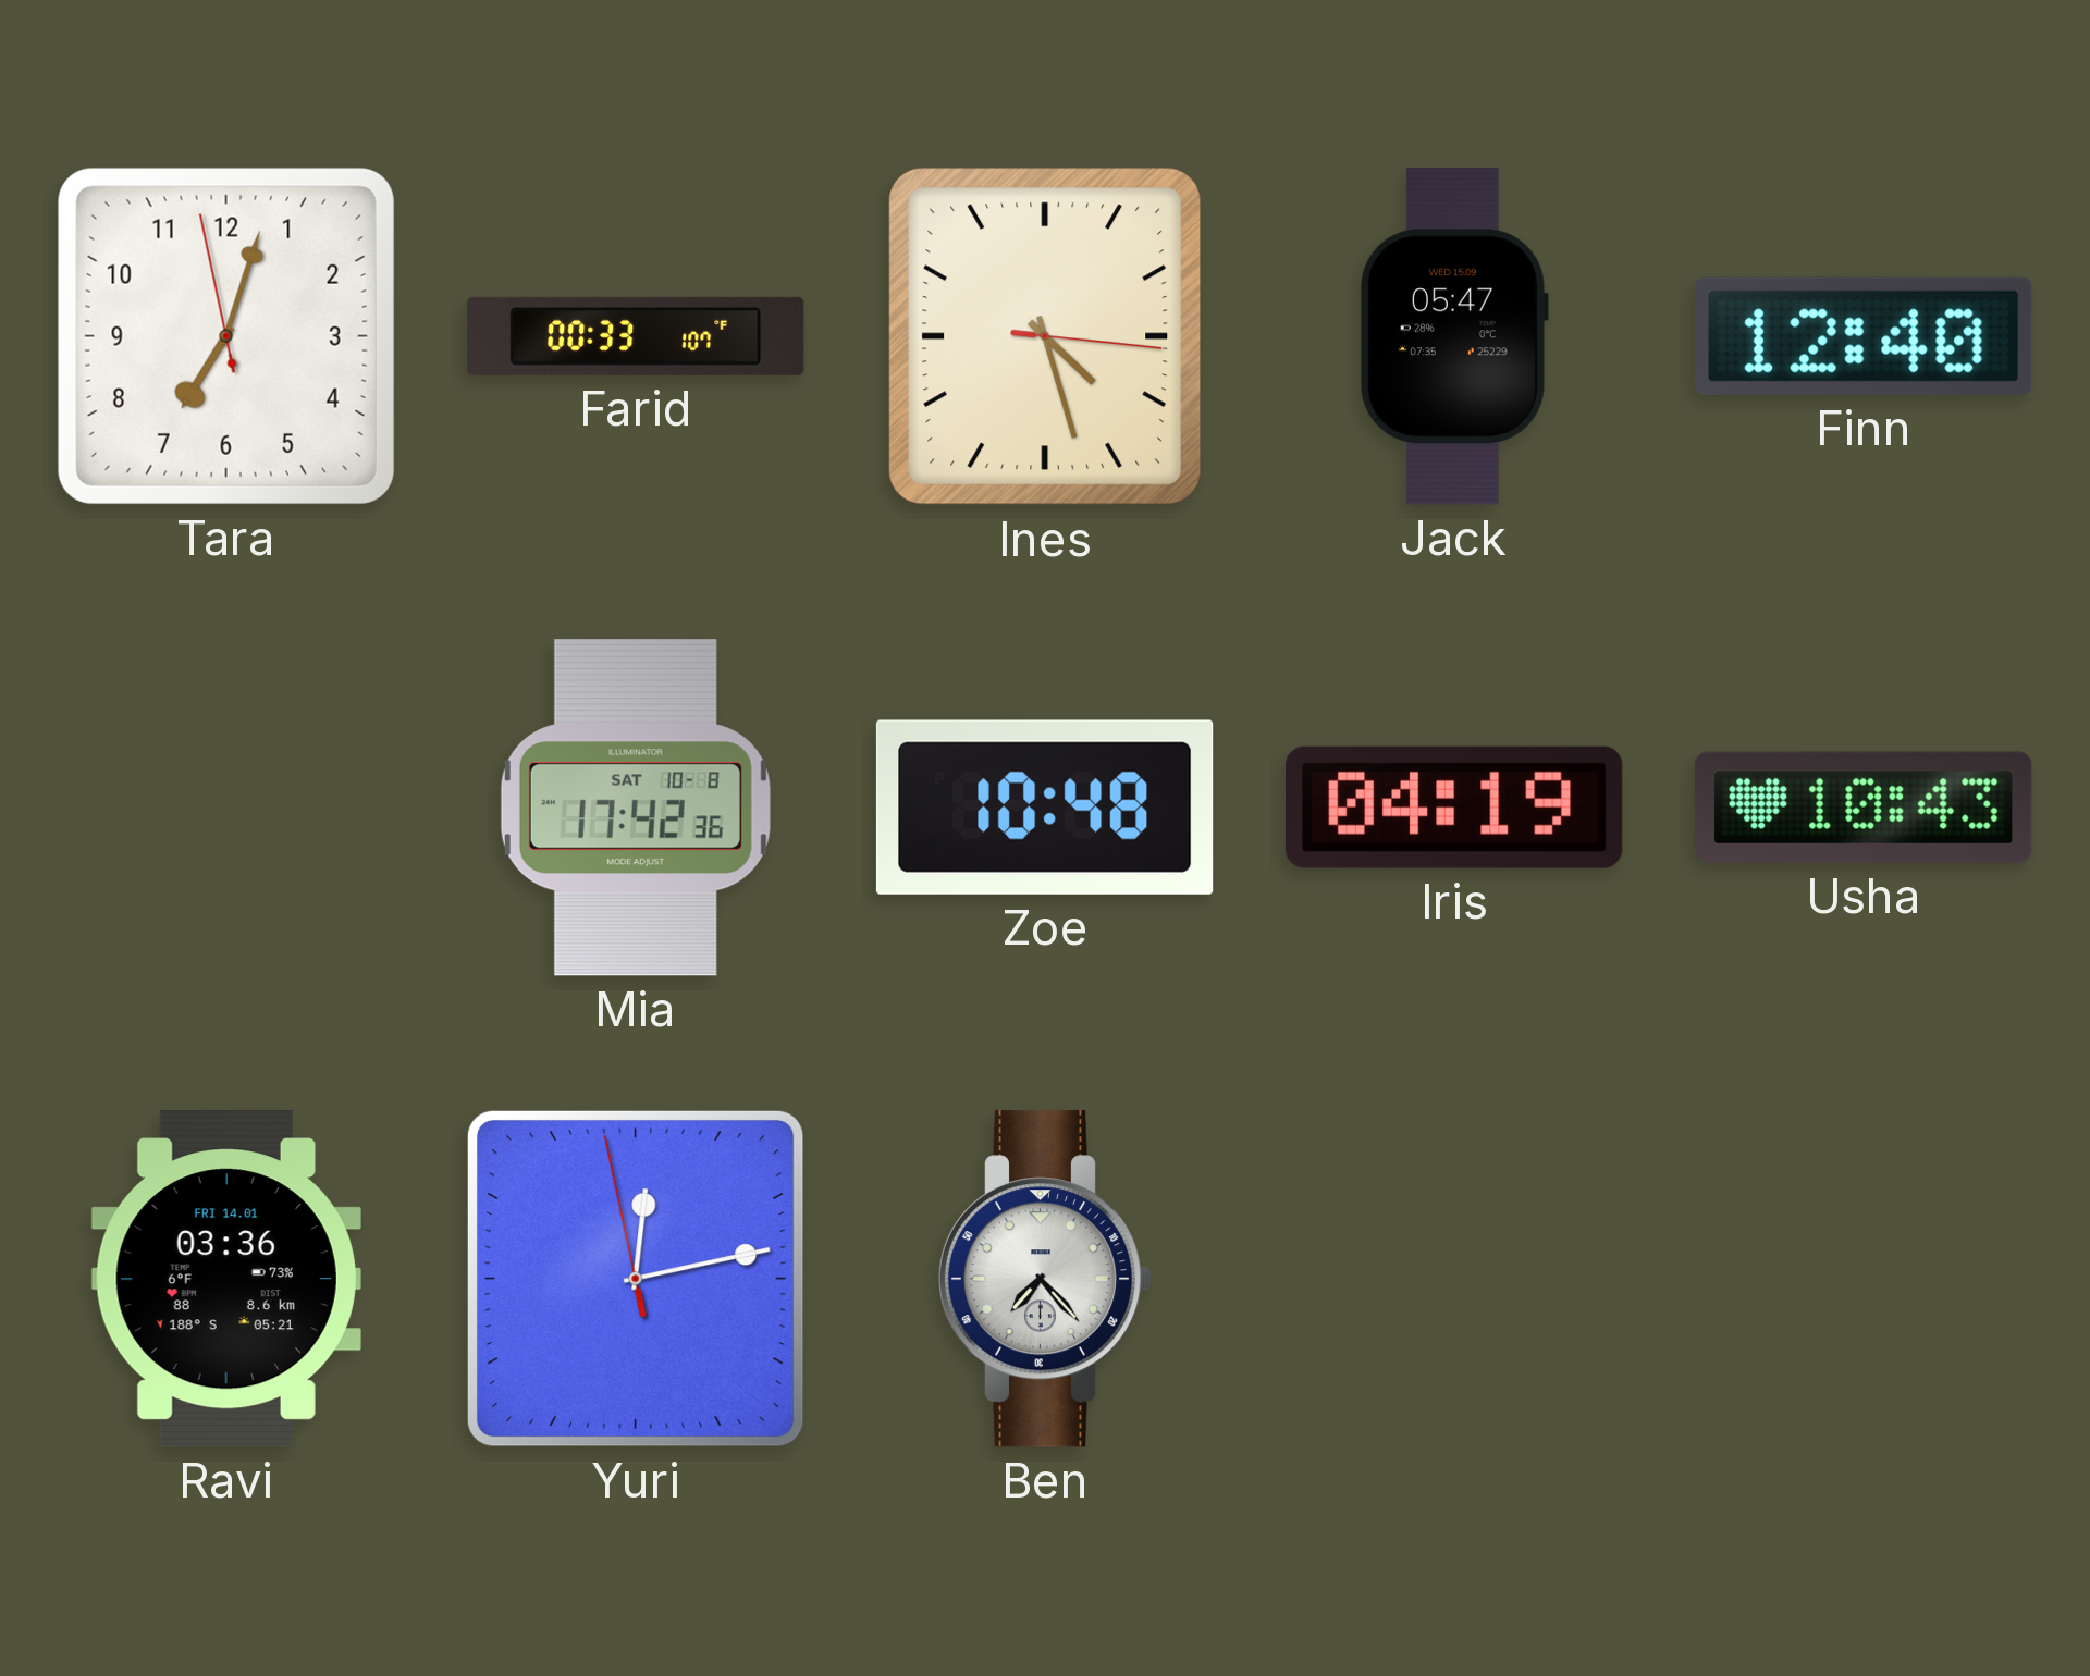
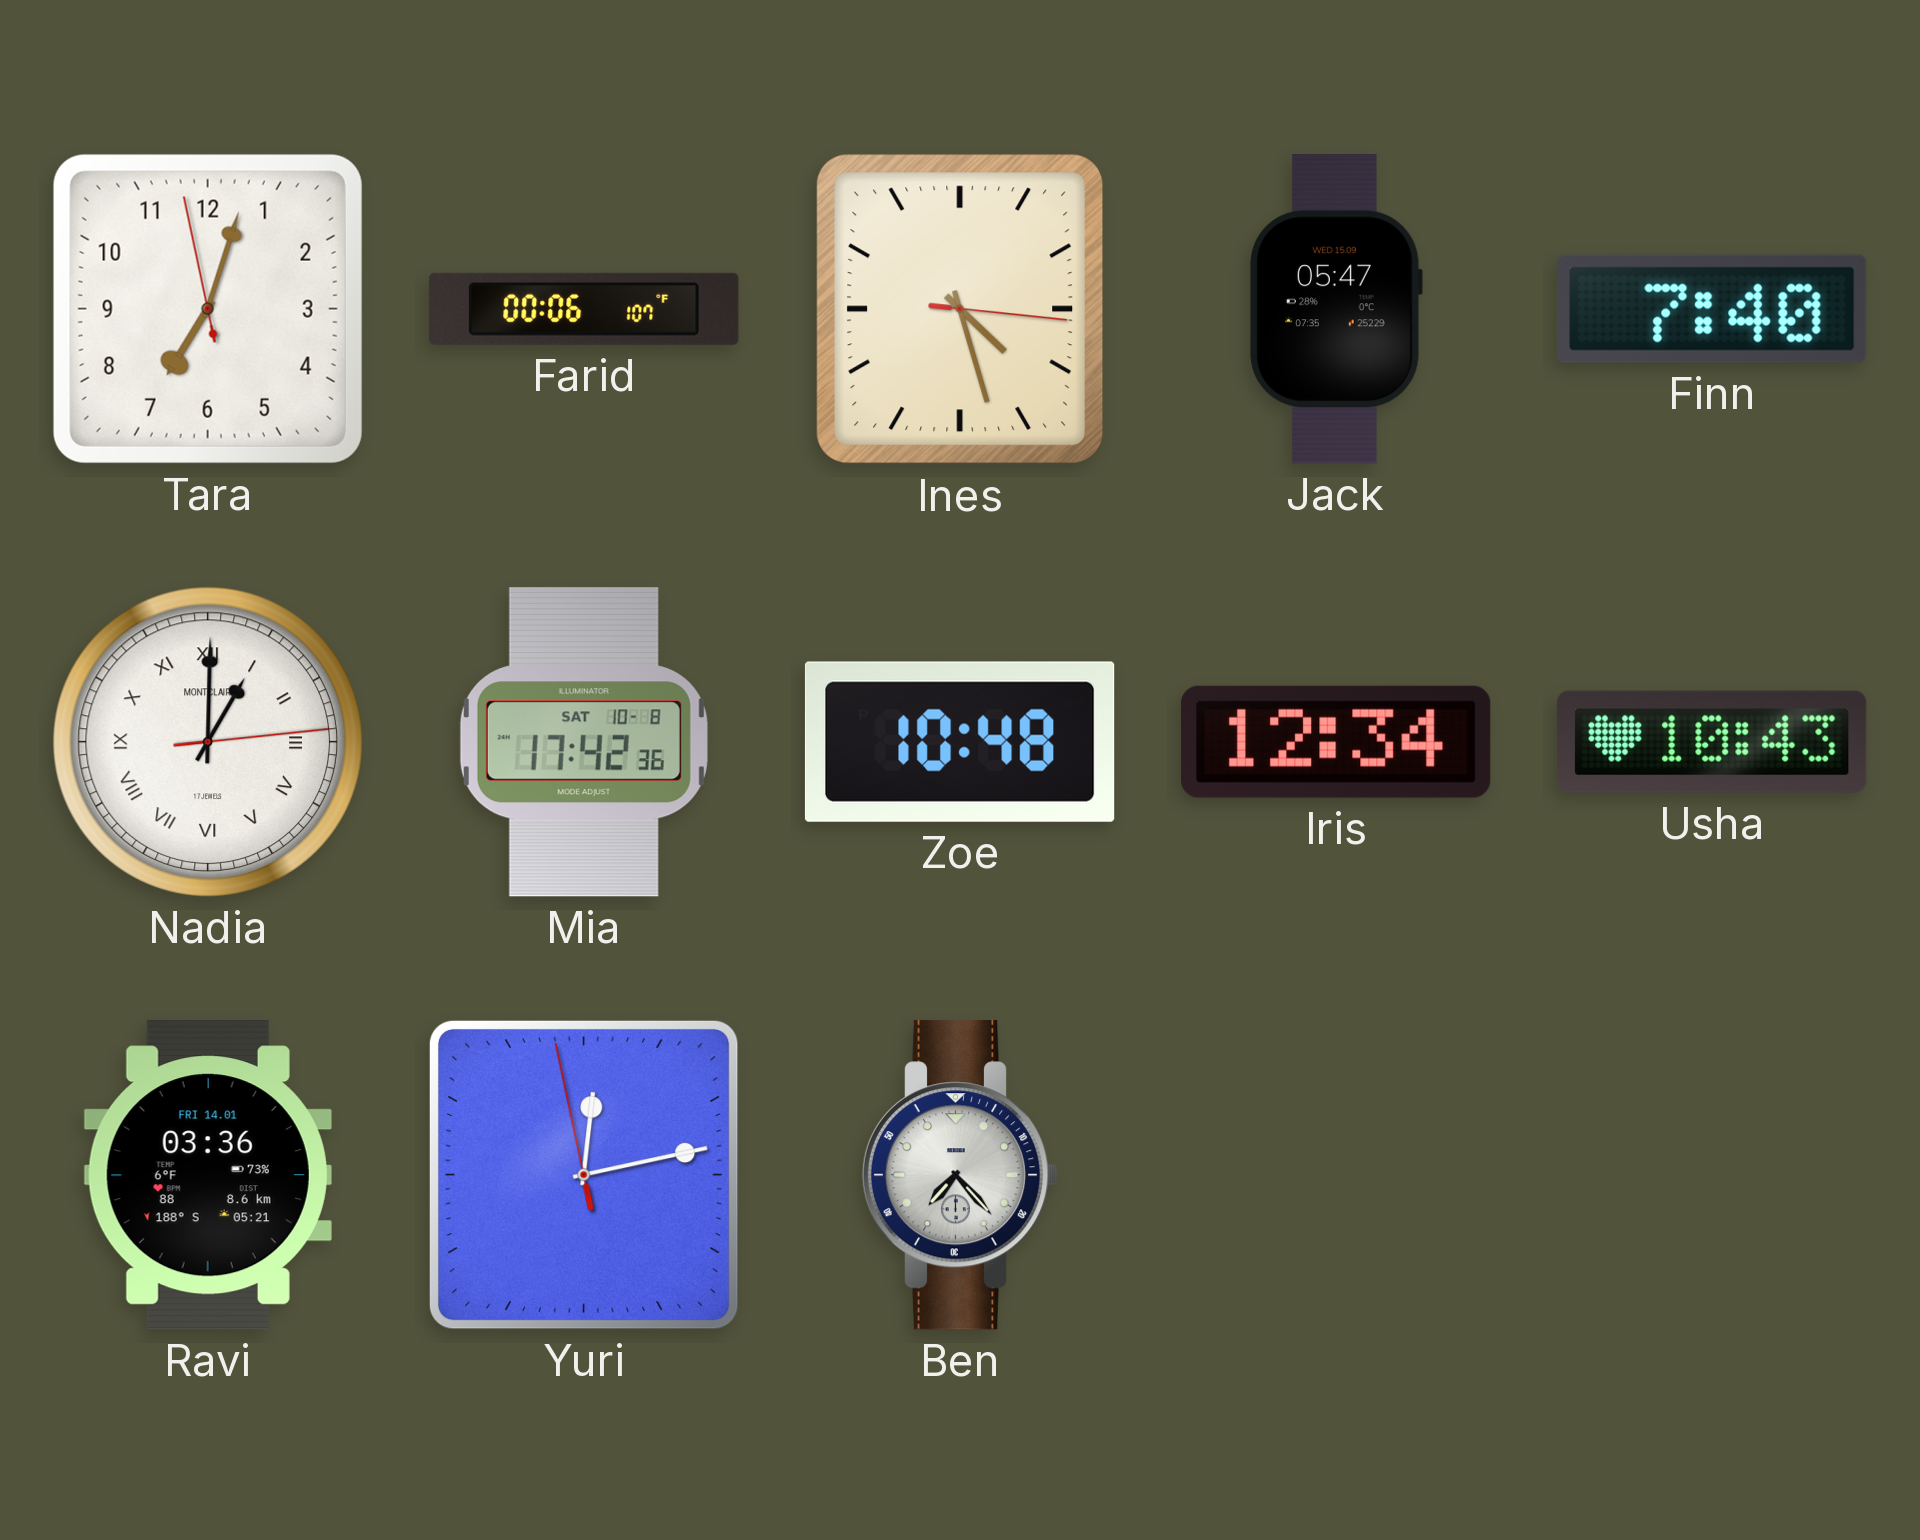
Farid: 00:33 -> 00:06 (584, 309)
Finn: 12:40 -> 7:40 (1712, 309)
Nadia: none -> 1:00 (208, 742)
Iris: 04:19 -> 12:34 (1337, 742)
